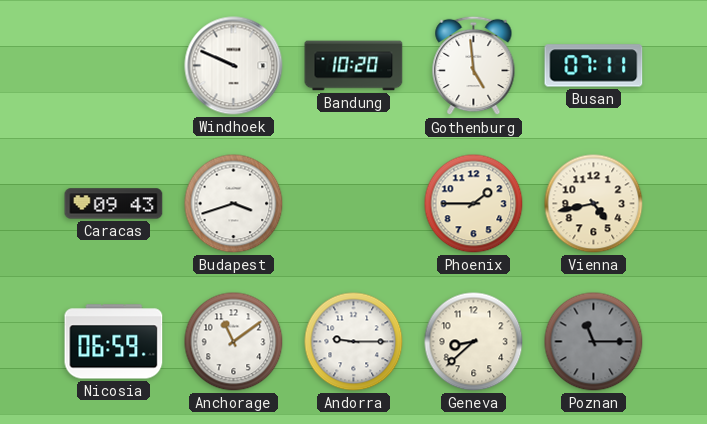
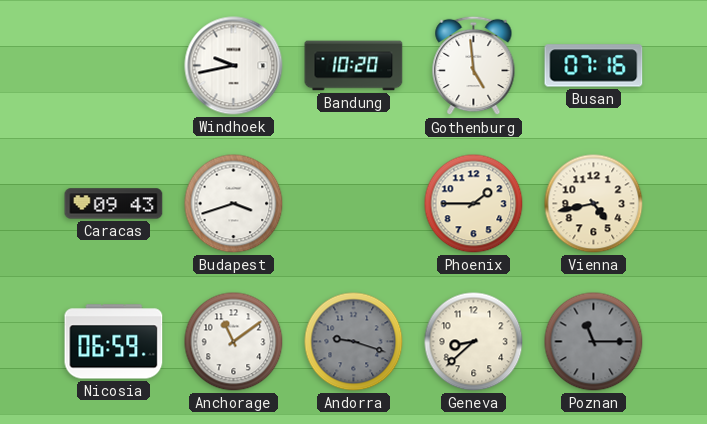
Windhoek: 9:49 -> 9:43 (234, 66)
Busan: 07:11 -> 07:16 (594, 66)
Andorra: 9:15 -> 9:18 (354, 342)
Andorra dial: white -> grey (354, 342)
